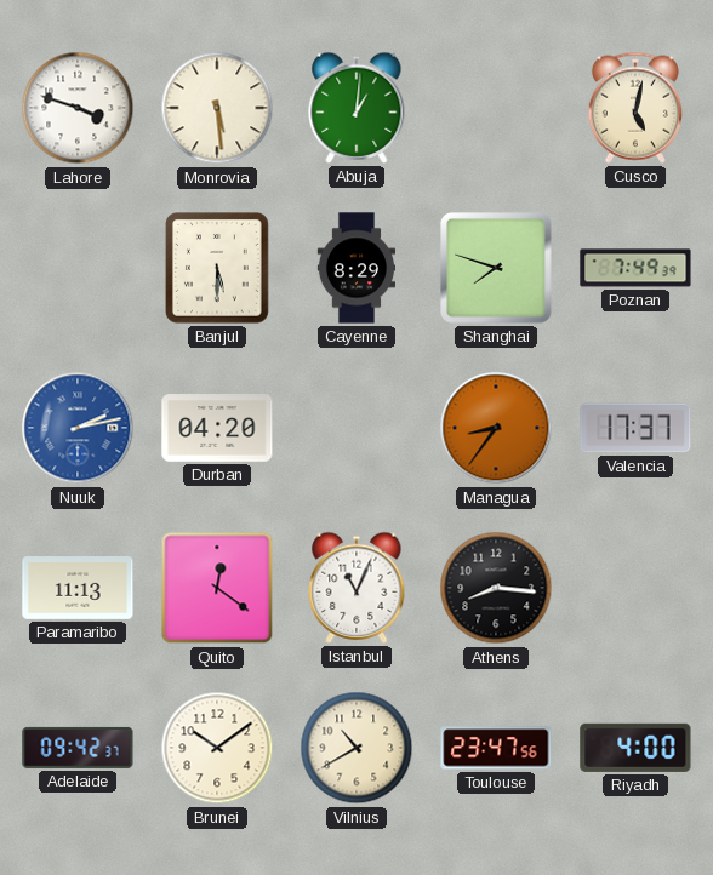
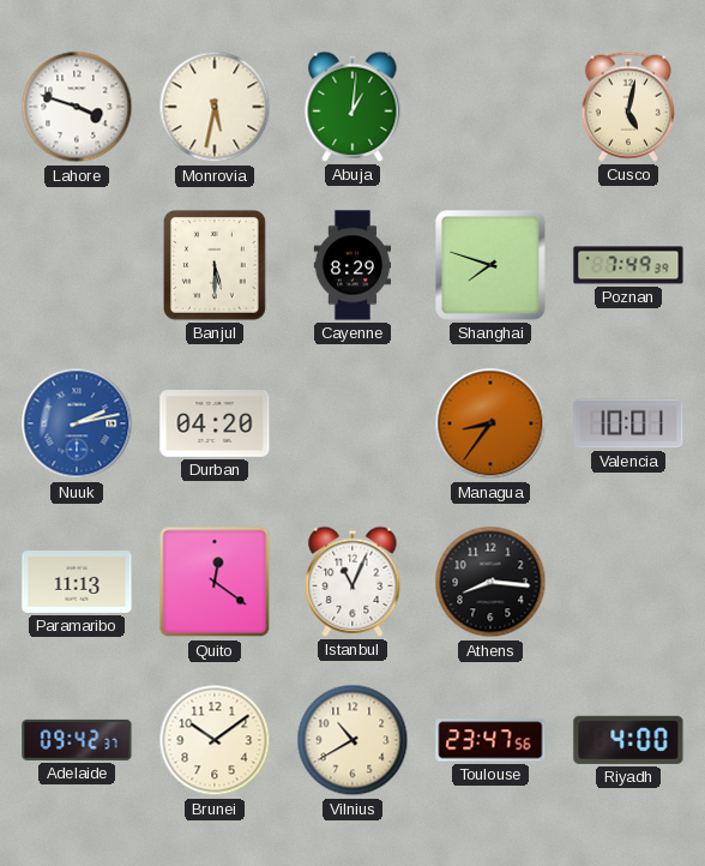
Monrovia: 5:29 -> 5:32 (215, 107)
Valencia: 17:37 -> 10:01 (628, 423)
